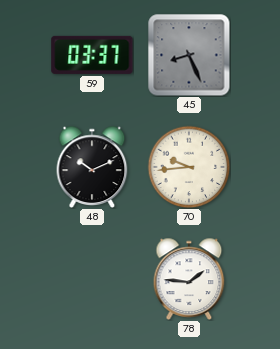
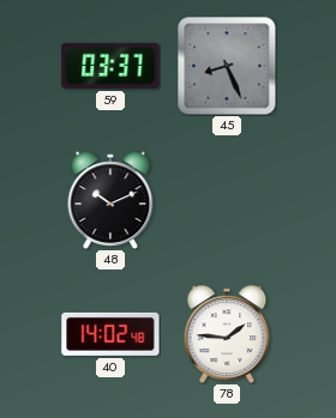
70: 9:44 -> none (189, 167)
40: none -> 14:02 (110, 334)
